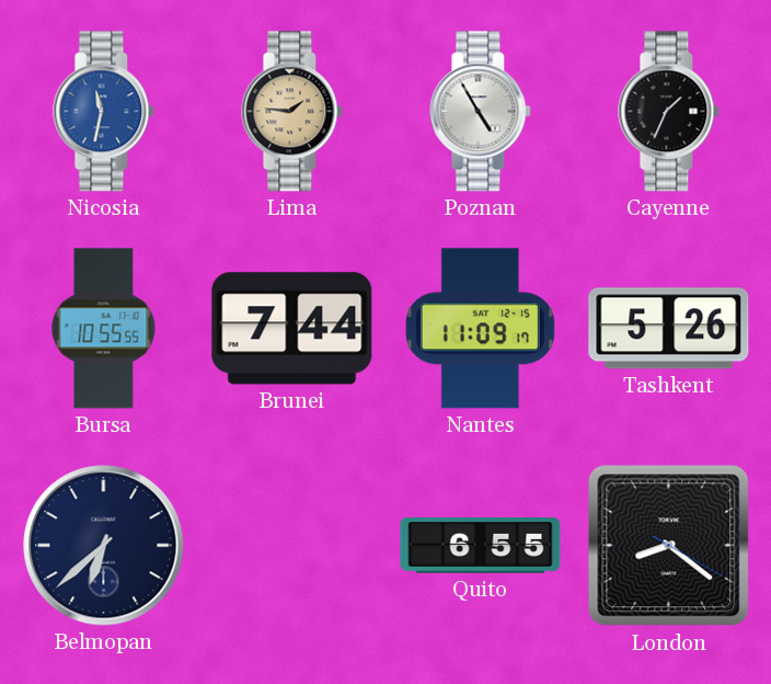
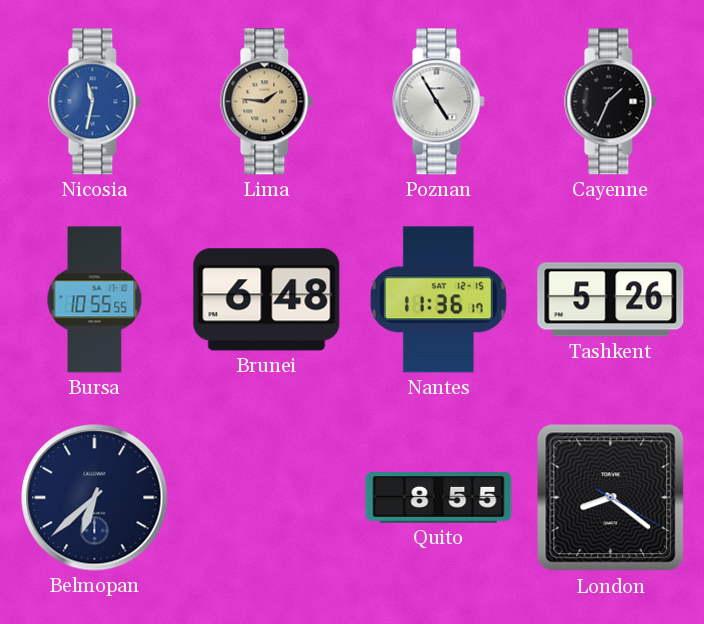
Brunei: 7:44 -> 6:48 (267, 300)
Nantes: 11:09 -> 11:36 (438, 300)
Quito: 6:55 -> 8:55 (439, 498)
